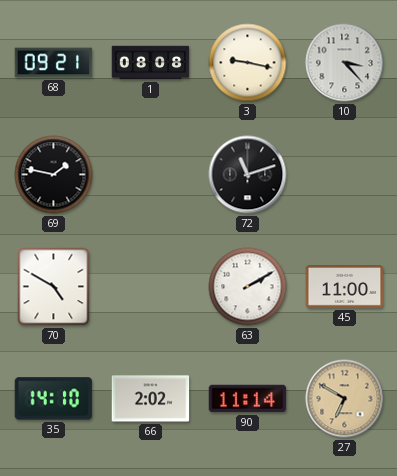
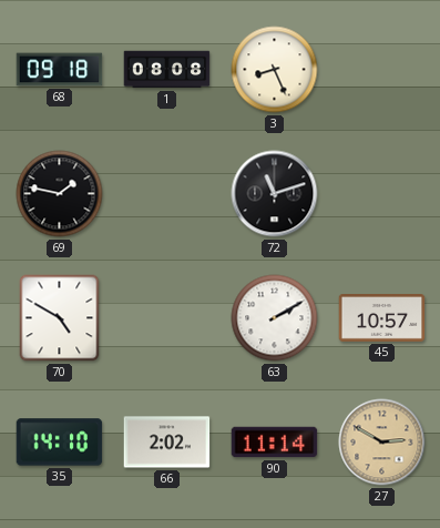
68: 09:21 -> 09:18 (60, 70)
3: 9:17 -> 8:26 (275, 70)
10: 3:23 -> none (345, 63)
45: 11:00 -> 10:57 (382, 318)
27: 6:50 -> 2:50 (382, 443)
